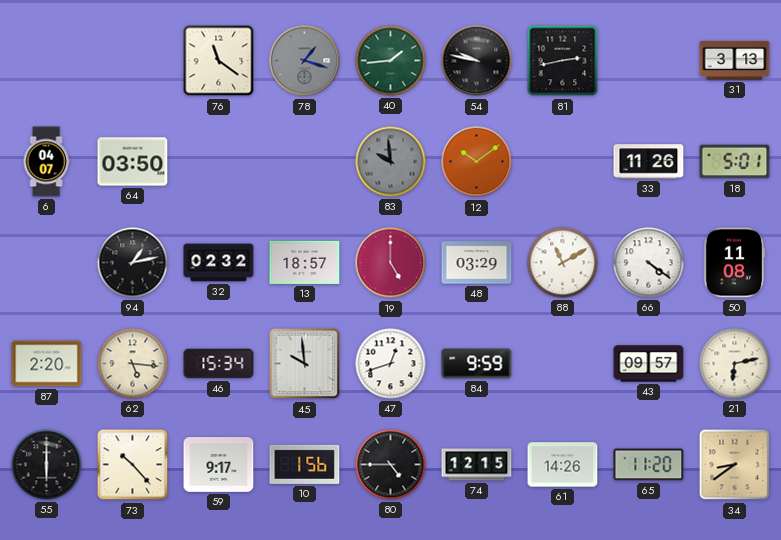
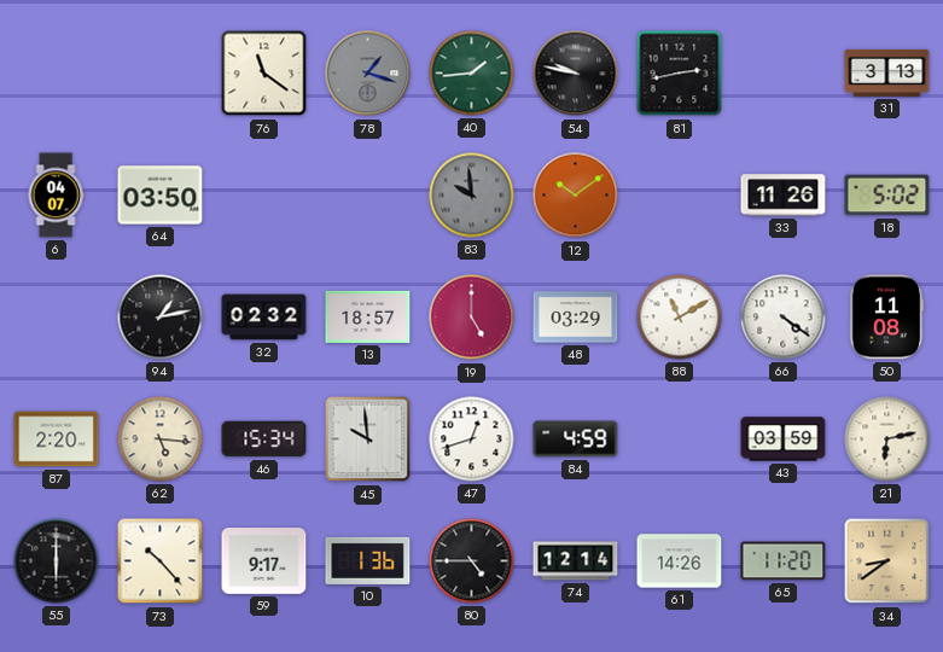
18: 5:01 -> 5:02 (887, 196)
84: 9:59 -> 4:59 (576, 439)
43: 09:57 -> 03:59 (784, 439)
10: 1:56 -> 1:36 (368, 560)
74: 12:15 -> 12:14 (576, 561)
